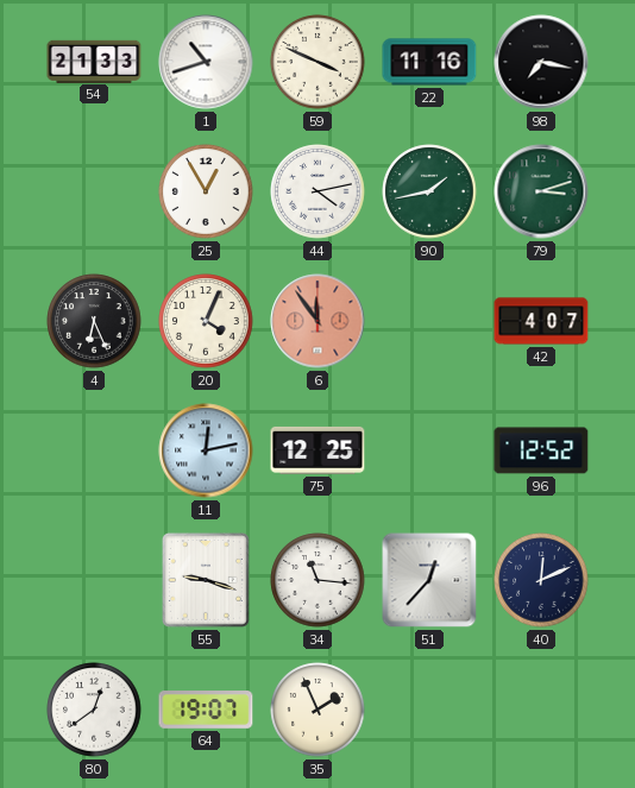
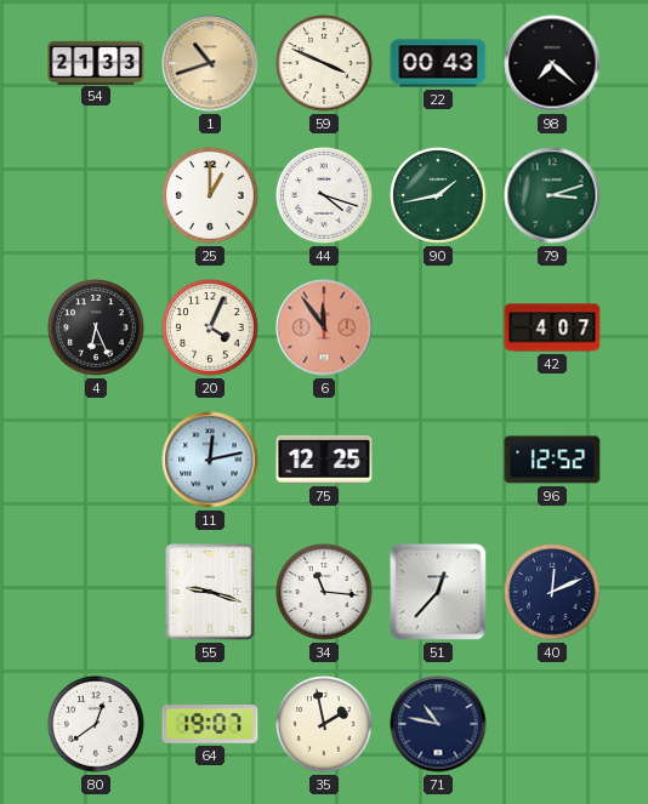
1 dial: white -> champagne (210, 63)
22: 11:16 -> 00:43 (438, 63)
98: 7:17 -> 7:22 (552, 63)
25: 12:55 -> 1:00 (210, 195)
44: 4:13 -> 4:18 (324, 195)
35: 1:56 -> 1:58 (324, 724)
71: none -> 10:47 (438, 724)
